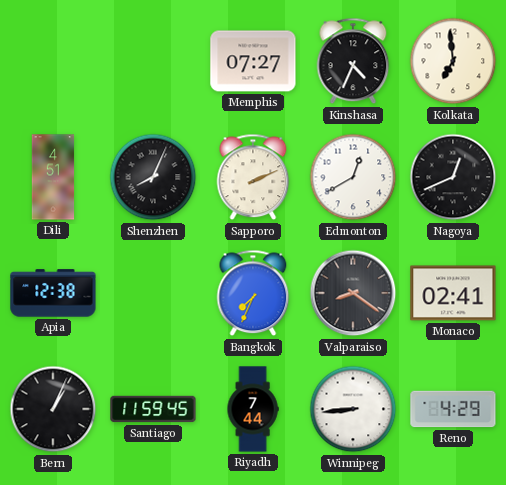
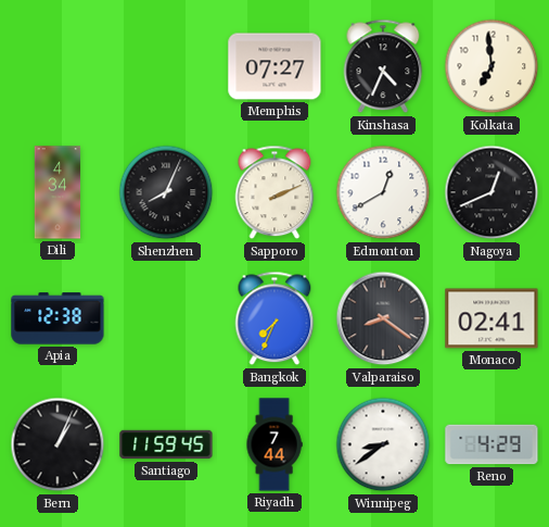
Dili: 4:51 -> 4:34 (58, 192)
Winnipeg: 8:44 -> 8:39 (383, 444)
